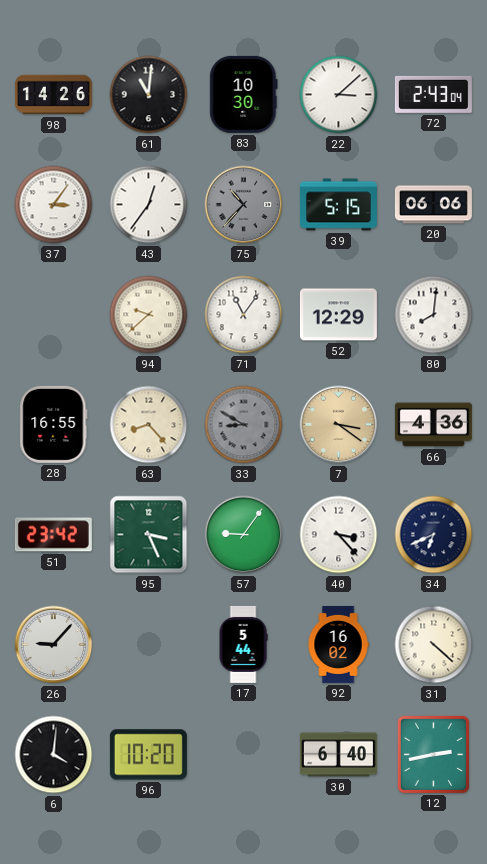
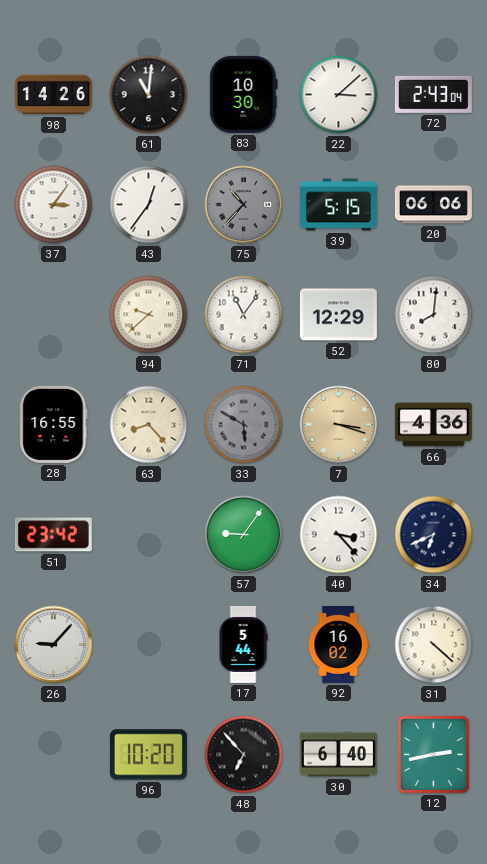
33: 8:50 -> 5:50 (244, 425)
7: 3:21 -> 3:18 (339, 425)
95: 3:26 -> none (149, 535)
6: 4:01 -> none (54, 755)
48: none -> 6:53 (244, 755)
